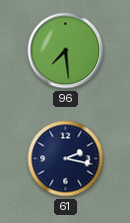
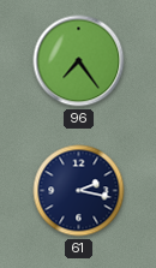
96: 7:29 -> 7:24 (79, 61)
